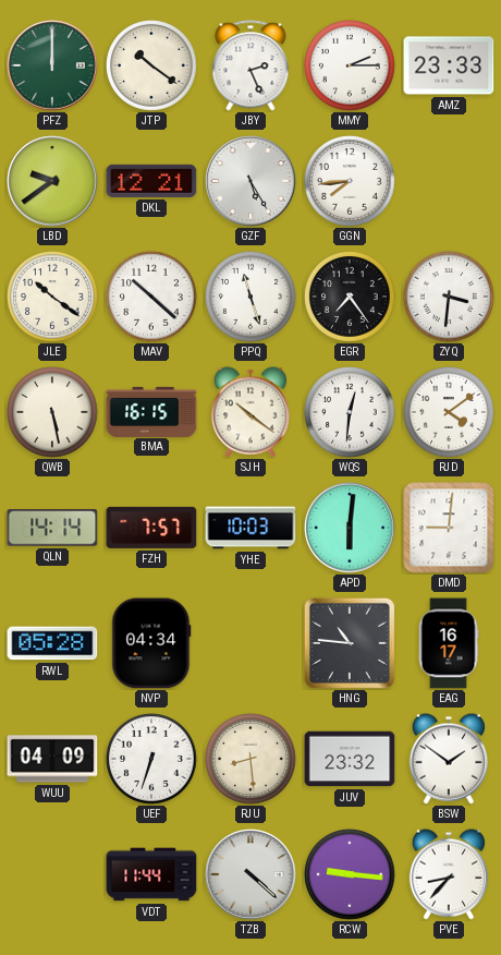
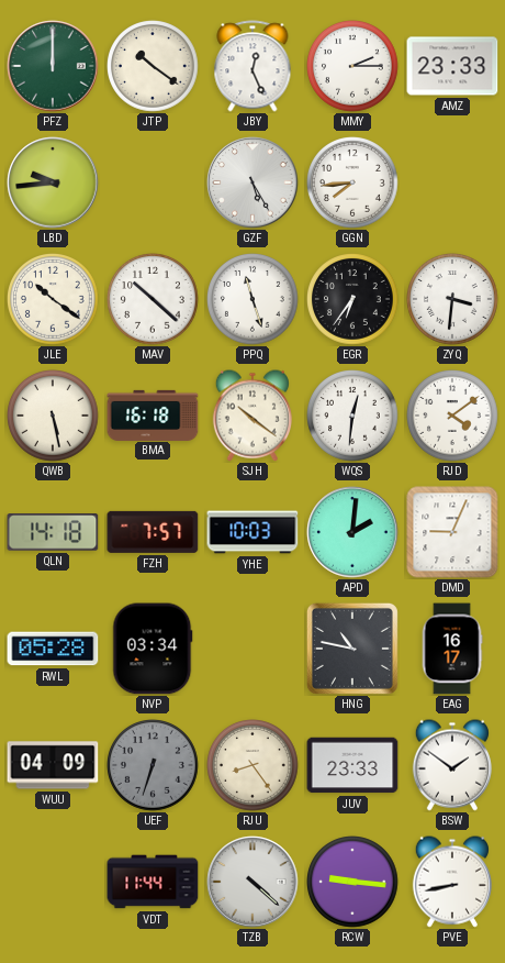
JBY: 2:26 -> 12:26 (252, 66)
LBD: 9:39 -> 9:44 (53, 182)
DKL: 12:21 -> none (151, 181)
EGR: 7:24 -> 6:36 (353, 300)
BMA: 16:15 -> 16:18 (153, 414)
QLN: 14:14 -> 14:18 (53, 532)
APD: 6:01 -> 2:01 (352, 532)
DMD: 9:01 -> 9:04 (452, 532)
NVP: 04:34 -> 03:34 (153, 649)
HNG: 10:46 -> 10:47 (352, 649)
UEF dial: white -> grey (154, 766)
RJU: 8:29 -> 8:24 (254, 766)
JUV: 23:32 -> 23:33 (352, 765)
PVE: 8:37 -> 8:43 (452, 882)
